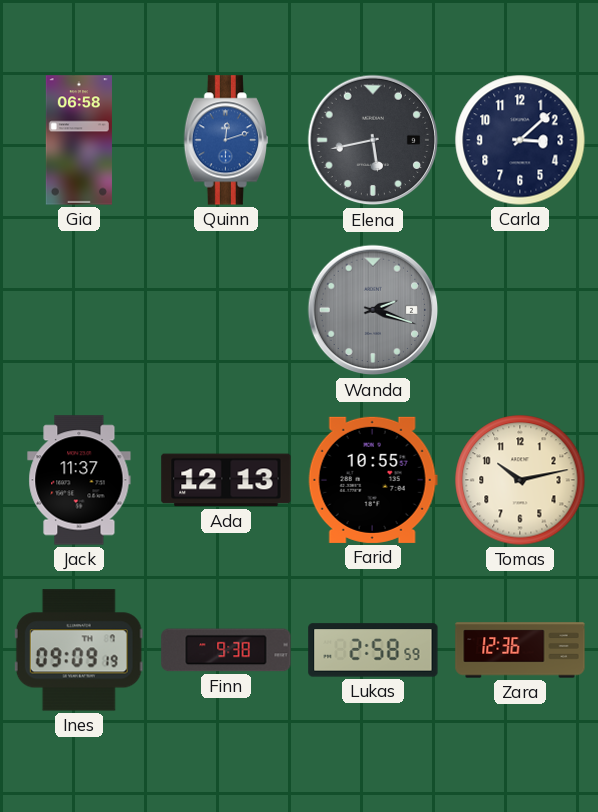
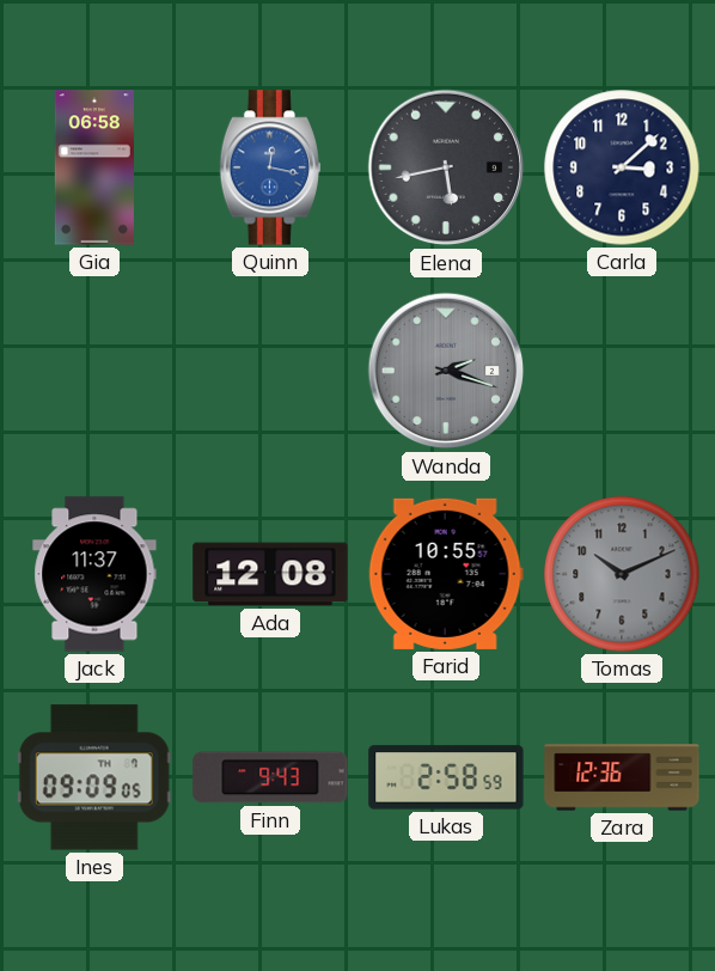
Quinn: 12:12 -> 12:17 (269, 167)
Ada: 12:13 -> 12:08 (270, 574)
Tomas: 10:13 -> 10:11 (622, 574)
Tomas dial: cream -> grey (622, 574)
Ines: 09:09:19 -> 09:09:05 (94, 777)
Finn: 9:38 -> 9:43 (270, 777)
